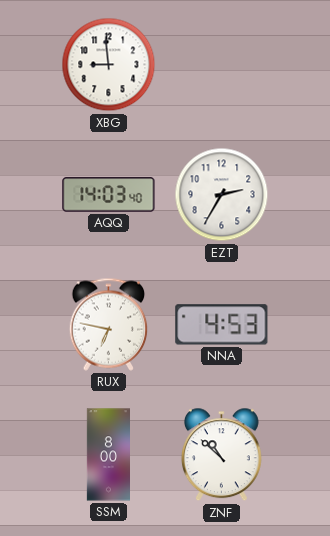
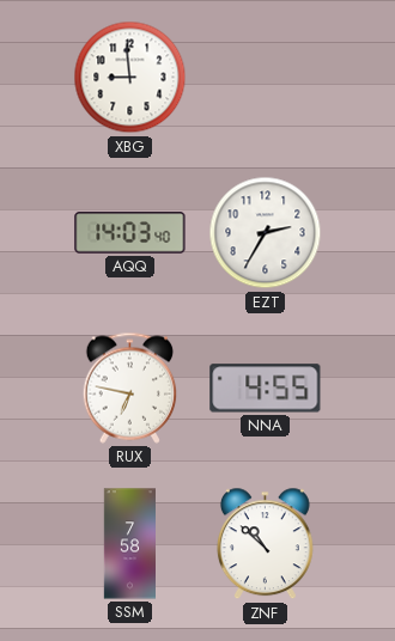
NNA: 4:53 -> 4:55 (266, 389)
SSM: 8:00 -> 7:58 (129, 544)
